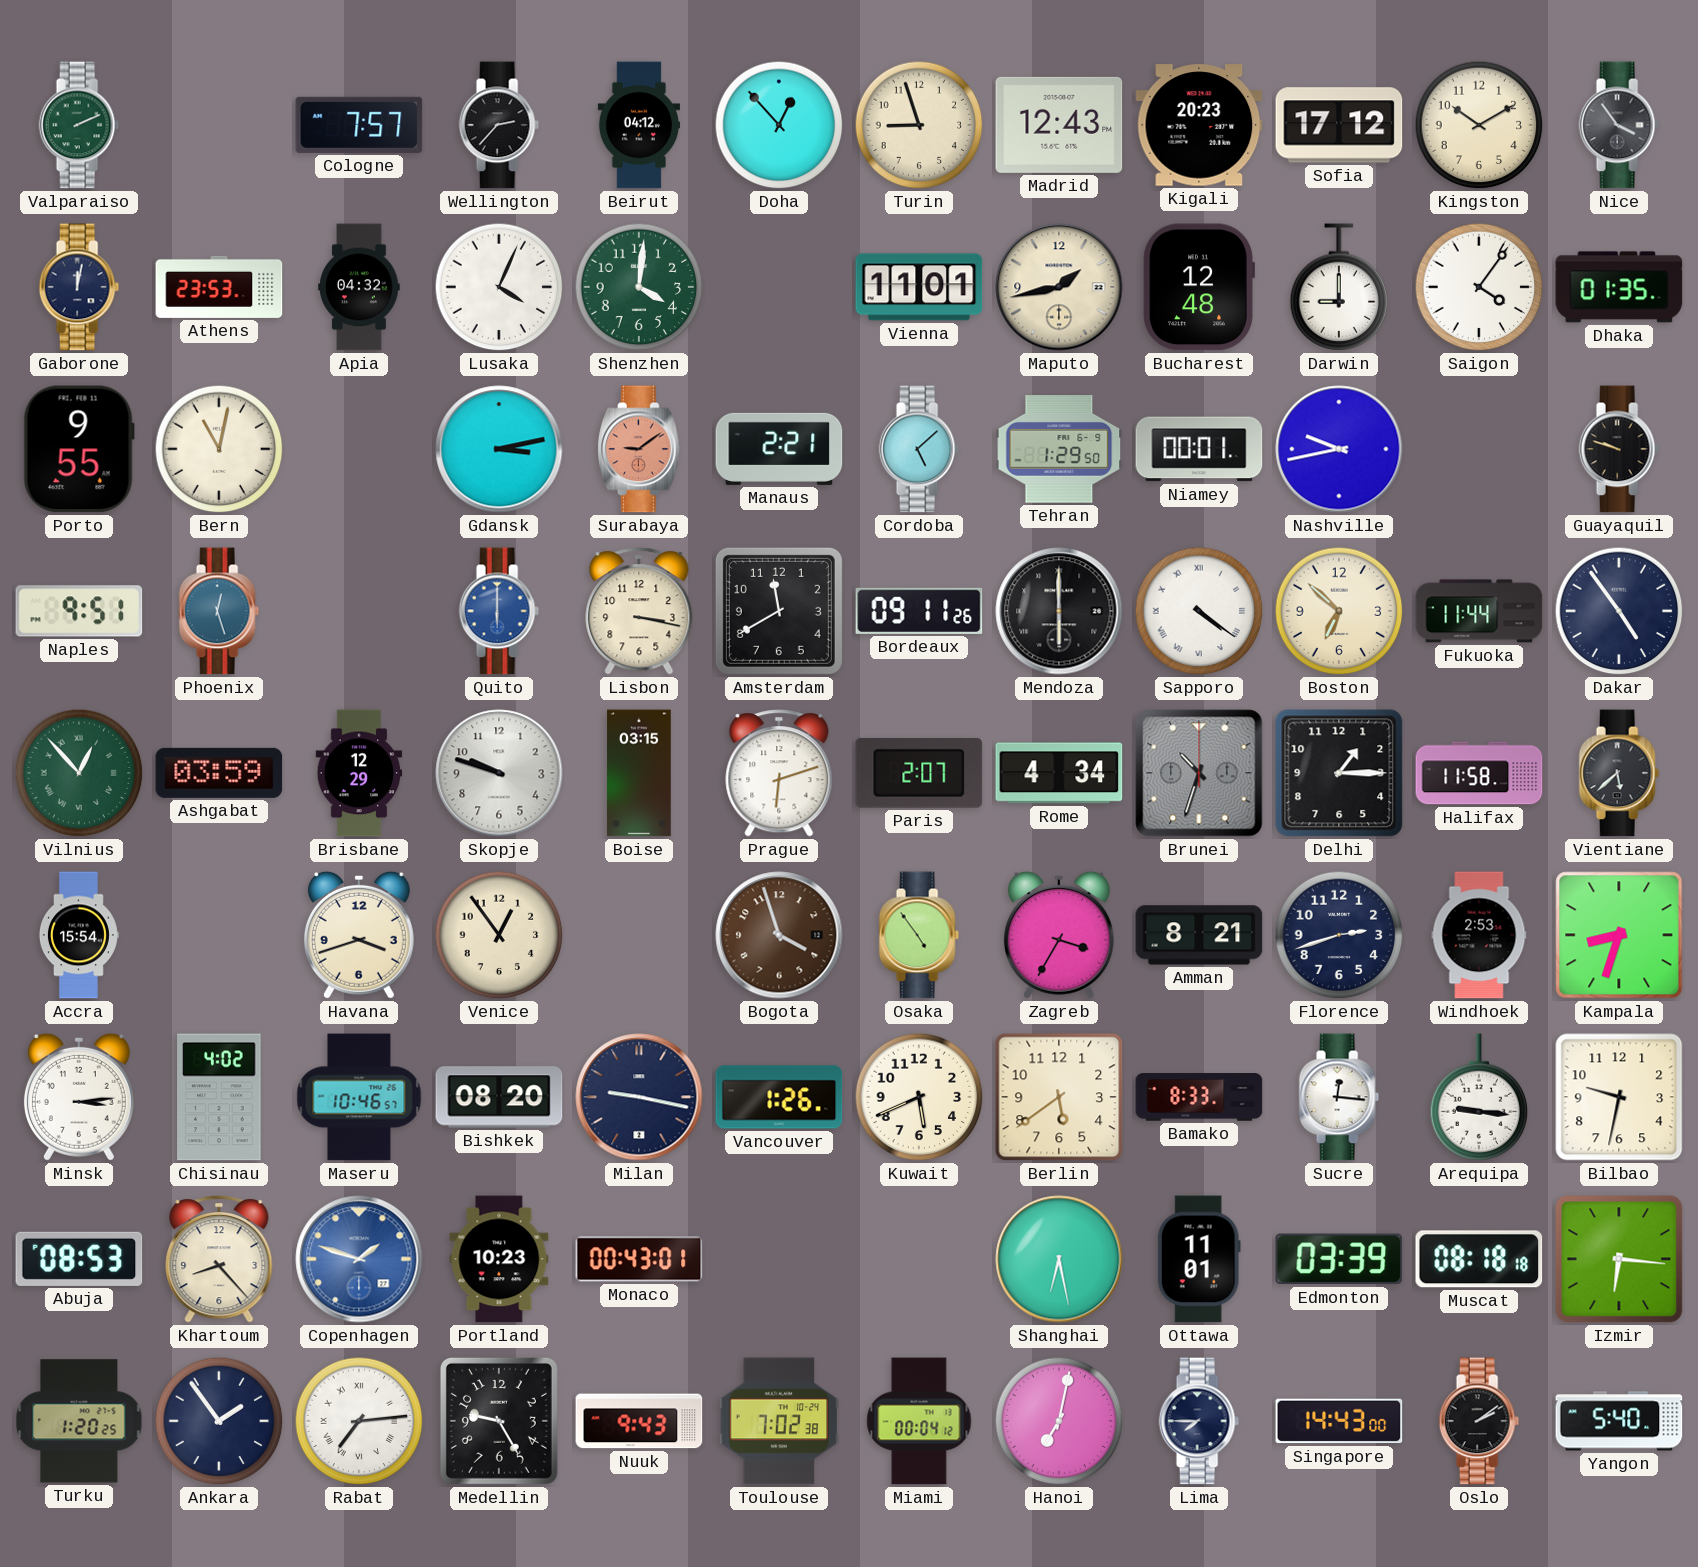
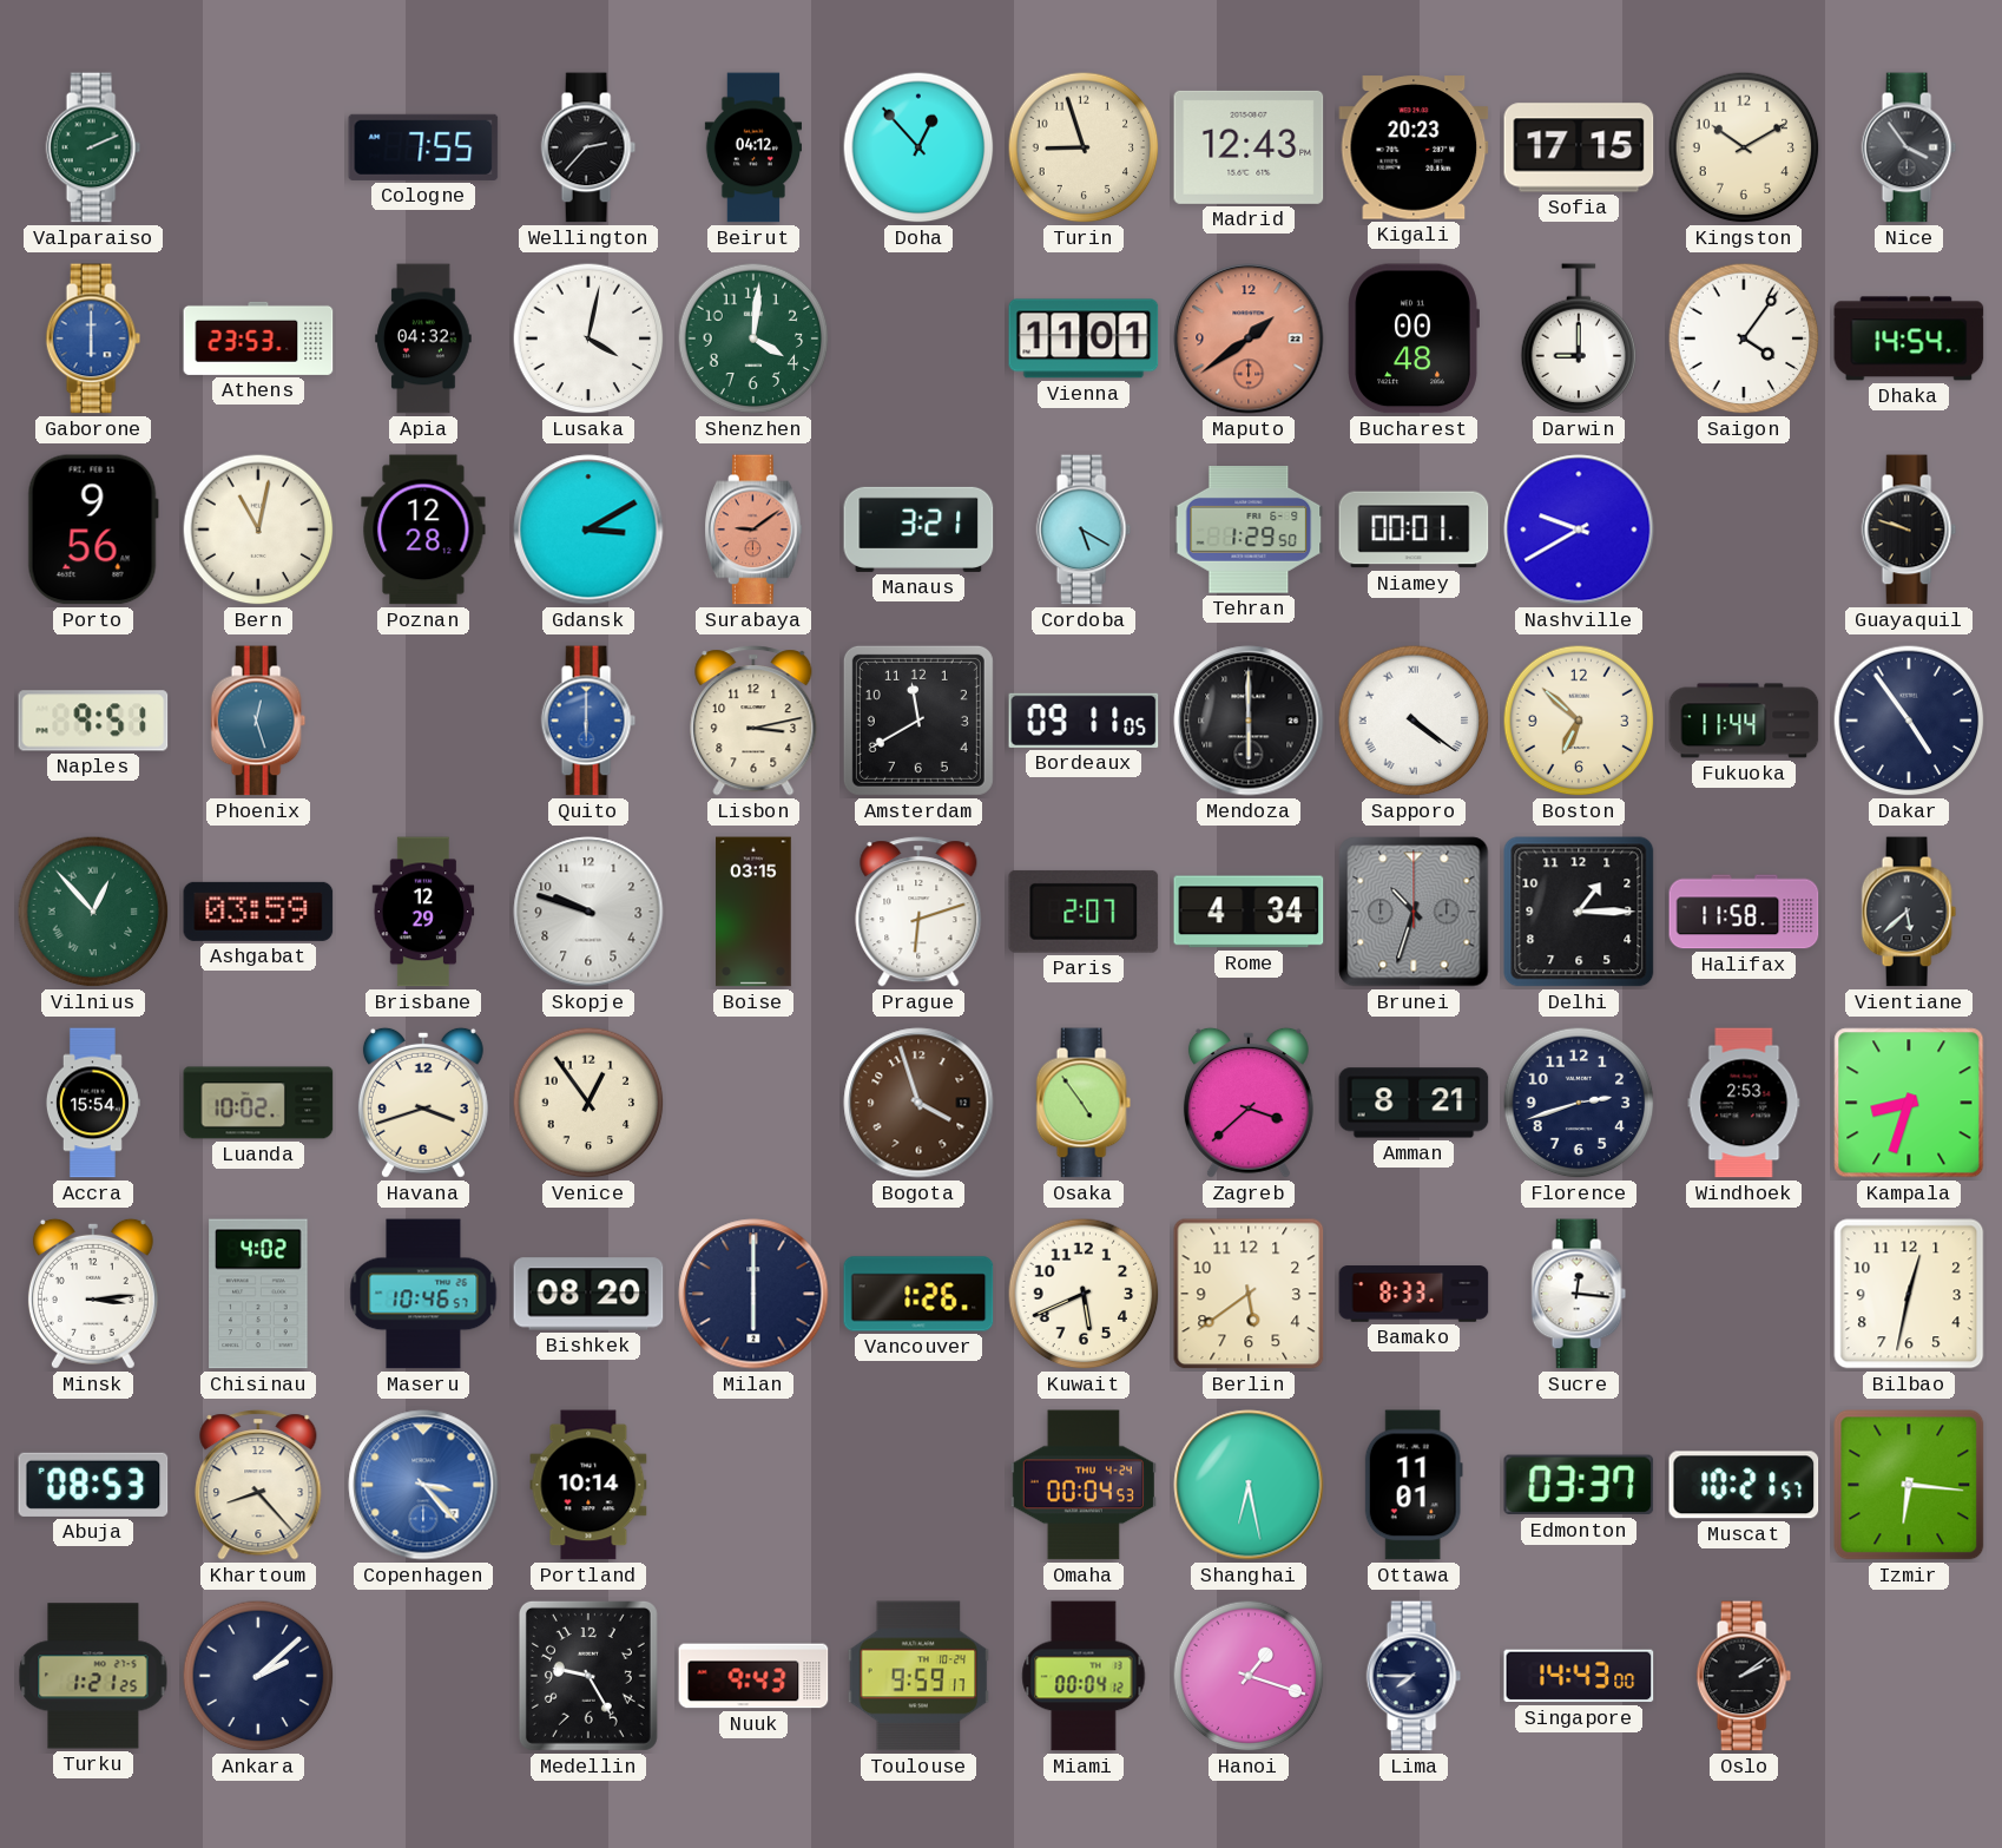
Cologne: 7:57 -> 7:55 (423, 147)
Sofia: 17:12 -> 17:15 (1579, 147)
Gaborone: 12:02 -> 6:00 (93, 338)
Gaborone dial: navy -> blue (93, 338)
Lusaka: 4:04 -> 4:02 (588, 338)
Maputo: 1:43 -> 1:39 (1249, 338)
Maputo dial: cream -> salmon (1249, 338)
Bucharest: 12:48 -> 00:48 (1414, 338)
Dhaka: 01:35 -> 14:54 (1909, 338)
Porto: 9:55 -> 9:56 (93, 530)
Poznan: none -> 12:28 (423, 530)
Gdansk: 3:13 -> 3:10 (588, 530)
Manaus: 2:21 -> 3:21 (918, 530)
Cordoba: 5:08 -> 5:20 (1084, 530)
Nashville: 9:43 -> 9:40 (1579, 530)
Lisbon: 3:17 -> 3:13 (753, 721)
Bordeaux: 09:11:26 -> 09:11:05 (1084, 721)
Luanda: none -> 10:02 (258, 1103)
Zagreb: 3:35 -> 3:38 (1249, 1103)
Milan: 9:17 -> 6:00 (753, 1294)
Arequipa: 9:16 -> none (1479, 1098)
Bilbao: 9:32 -> 12:32 (1909, 1294)
Copenhagen: 1:48 -> 3:23 (423, 1485)
Portland: 10:23 -> 10:14 (588, 1485)
Monaco: 00:43 -> none (639, 1259)
Omaha: none -> 00:04 (1084, 1485)
Edmonton: 03:39 -> 03:37 (1579, 1485)
Muscat: 08:18 -> 10:21 (1744, 1485)
Turku: 1:20 -> 1:21 (93, 1676)
Ankara: 1:54 -> 2:08 (258, 1676)
Rabat: 7:14 -> none (359, 1421)
Toulouse: 7:02 -> 9:59 (918, 1676)
Hanoi: 7:02 -> 1:18 (1249, 1676)
Yangon: 5:40 -> none (1619, 1421)
